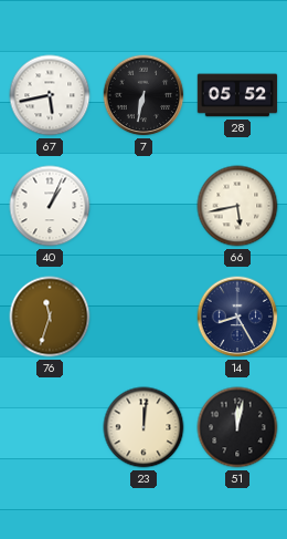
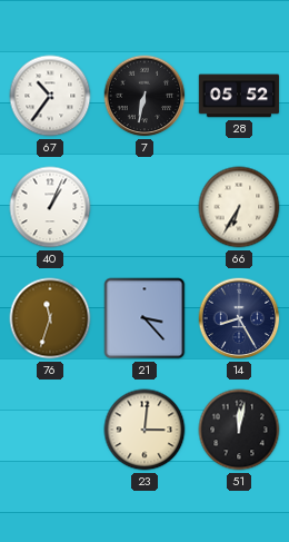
67: 5:43 -> 10:36 (50, 96)
66: 5:43 -> 6:35 (239, 207)
21: none -> 3:23 (144, 318)
23: 12:01 -> 3:01 (144, 430)
